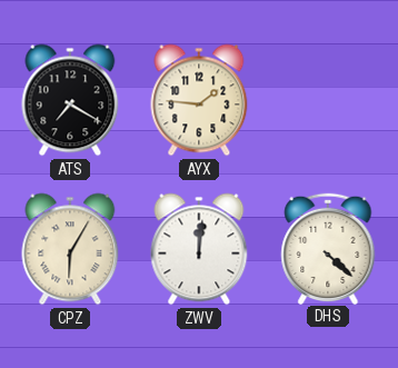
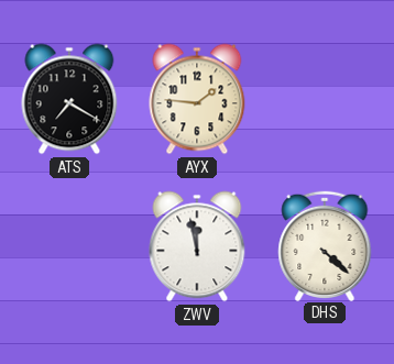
CPZ: 6:05 -> none (70, 249)
ZWV: 12:01 -> 11:58 (197, 246)
